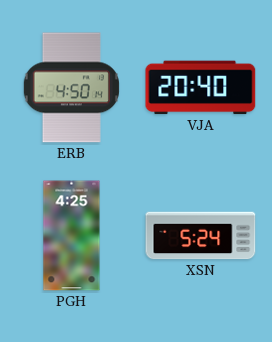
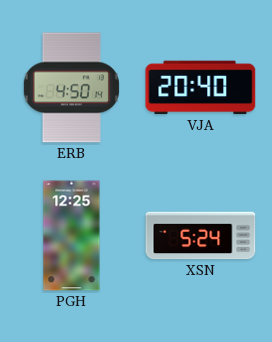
PGH: 4:25 -> 12:25 (72, 236)
